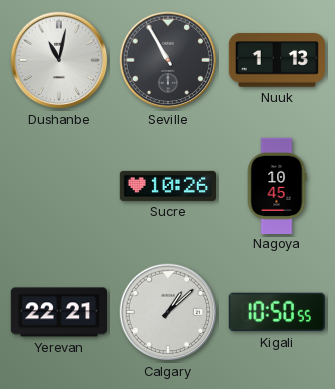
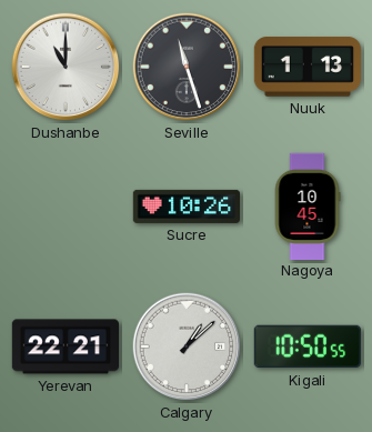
Dushanbe: 11:02 -> 11:00 (66, 67)
Seville: 10:55 -> 11:27 (187, 67)
